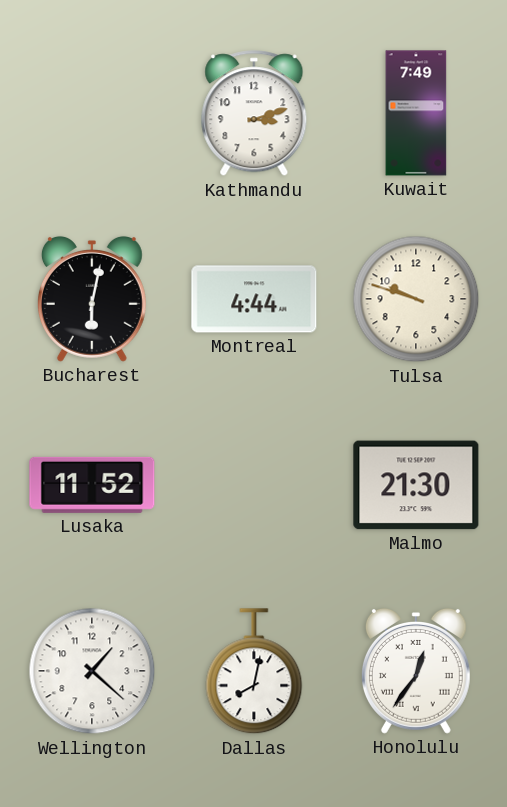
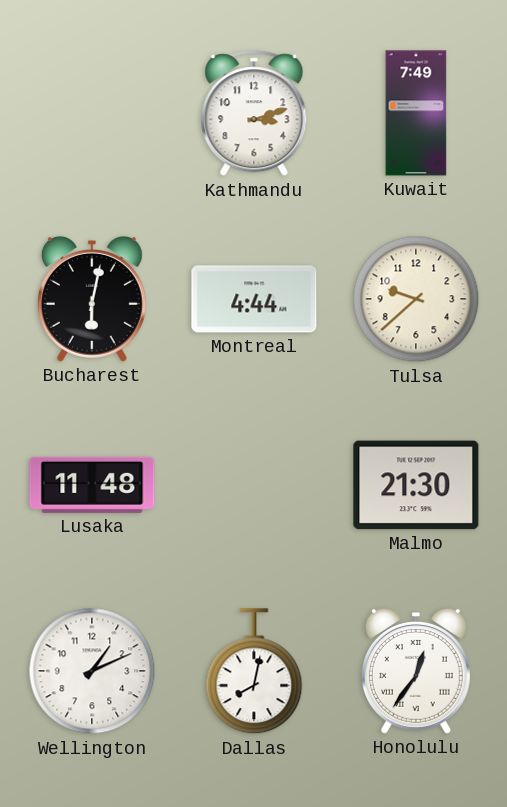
Tulsa: 9:48 -> 9:38 (416, 299)
Lusaka: 11:52 -> 11:48 (92, 485)
Wellington: 1:22 -> 1:11 (92, 671)
